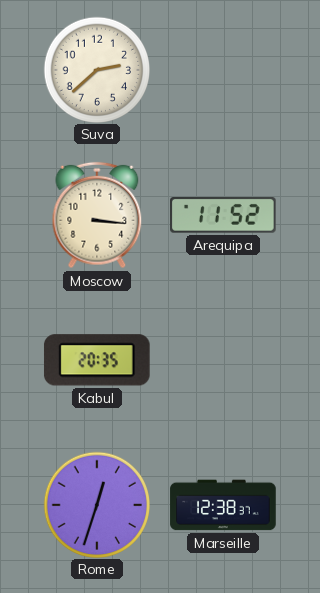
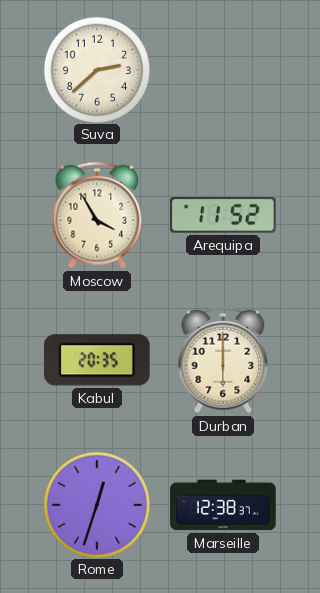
Moscow: 3:16 -> 3:55 (97, 215)
Durban: none -> 6:00 (223, 360)
